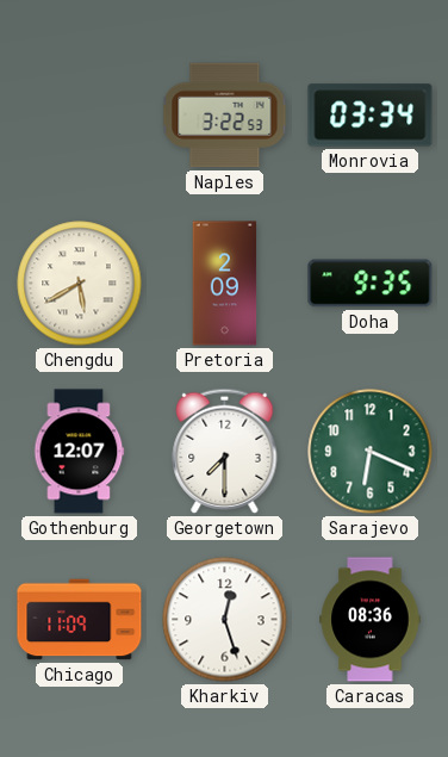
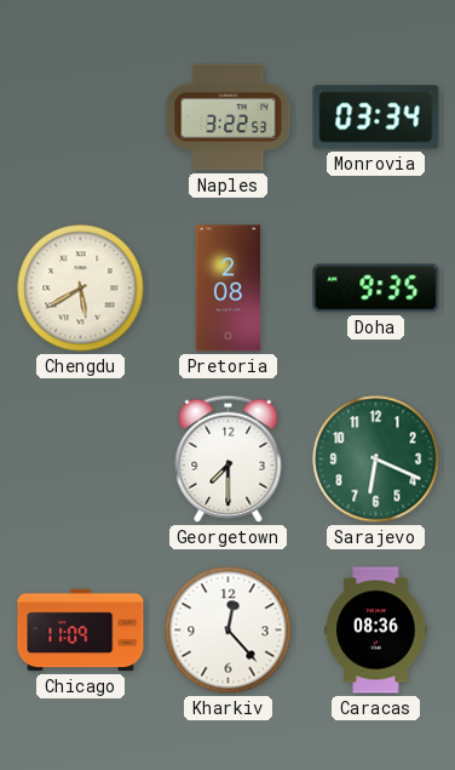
Pretoria: 2:09 -> 2:08 (229, 289)
Gothenburg: 12:07 -> none (79, 452)
Kharkiv: 12:27 -> 12:23 (229, 631)
